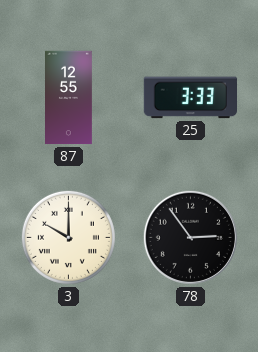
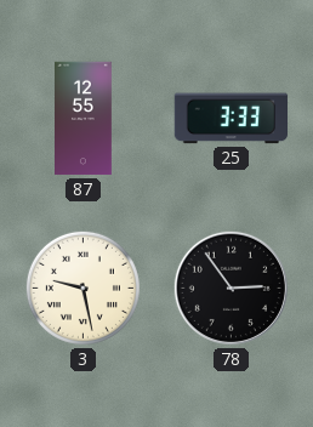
3: 10:00 -> 9:28 (82, 287)
